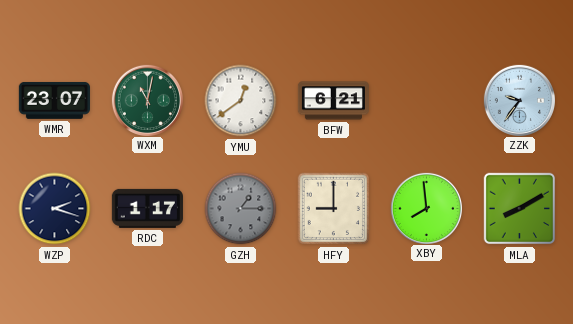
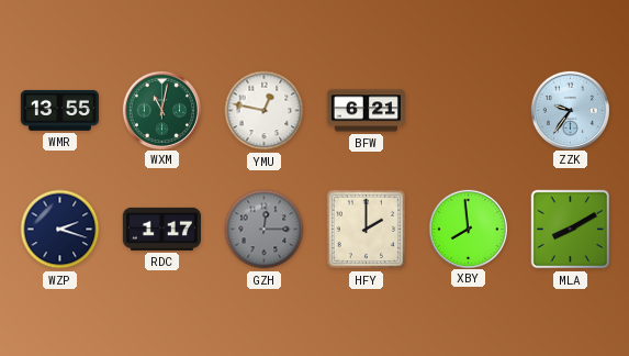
WMR: 23:07 -> 13:55 (59, 110)
YMU: 12:39 -> 12:47 (265, 111)
GZH: 1:15 -> 12:15 (265, 230)
HFY: 9:00 -> 2:00 (367, 230)
